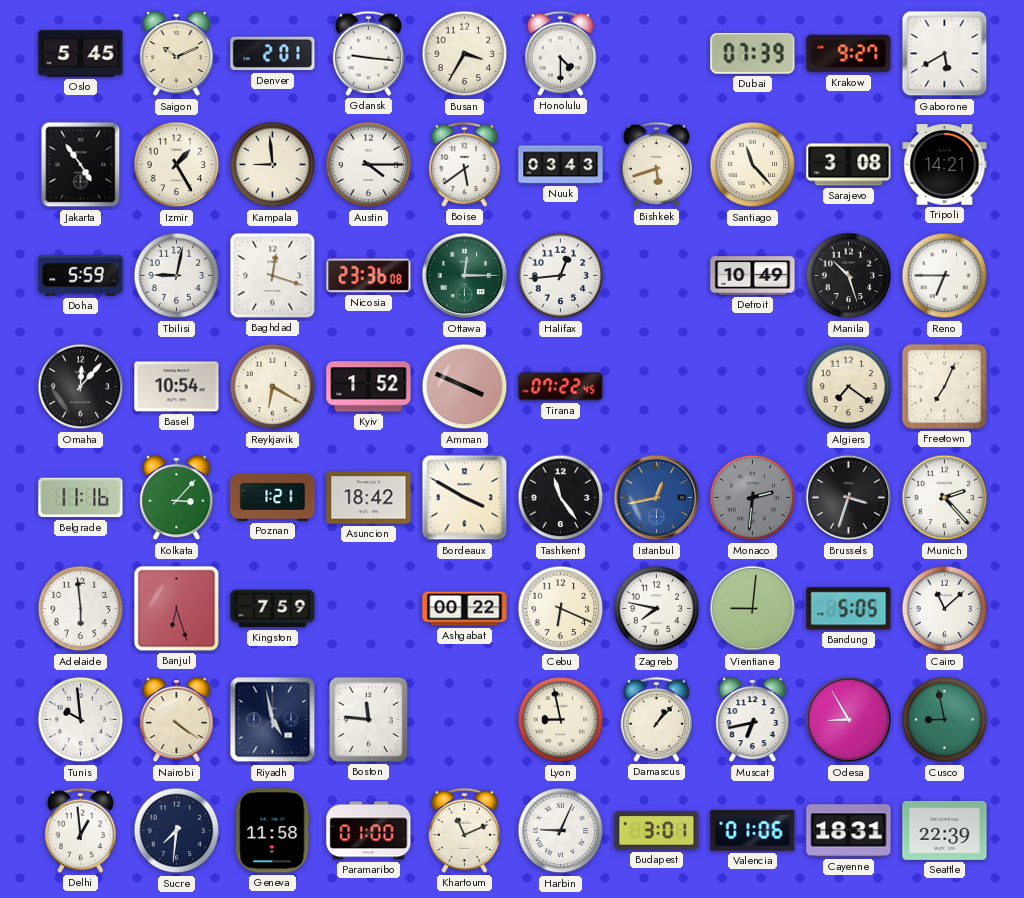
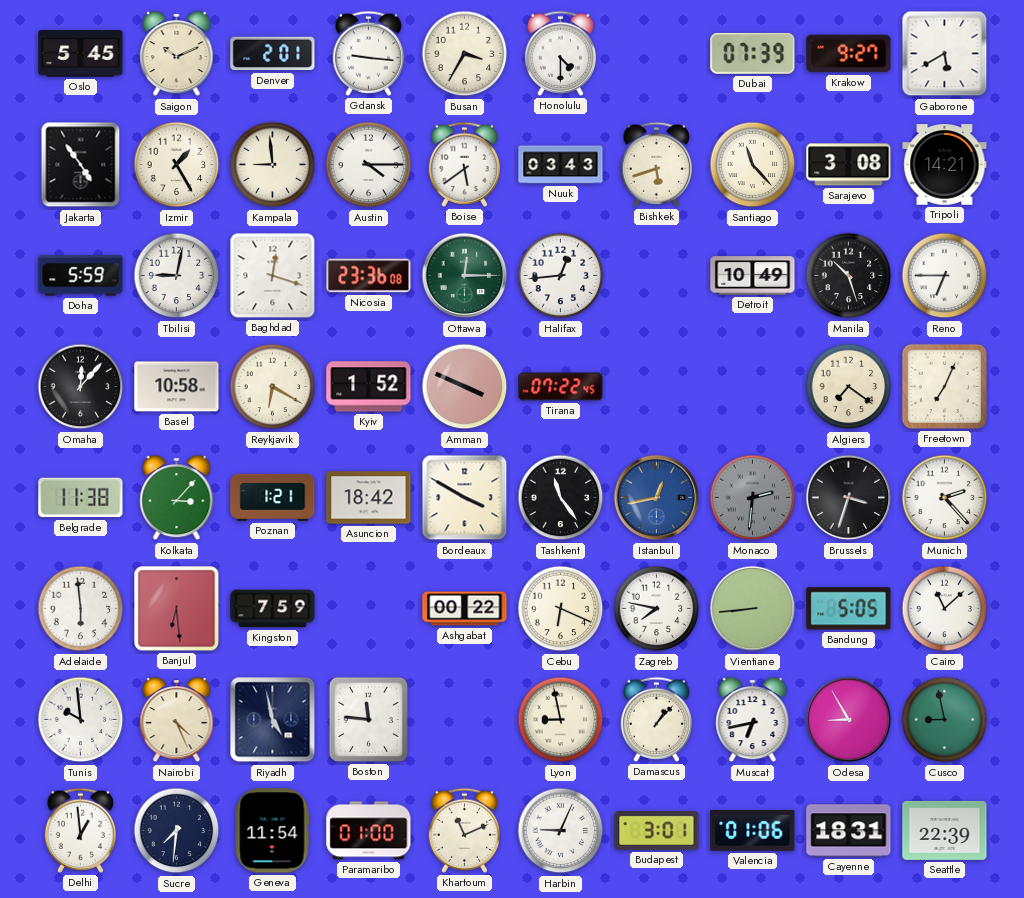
Basel: 10:54 -> 10:58 (177, 387)
Belgrade: 11:16 -> 11:38 (81, 498)
Banjul: 6:27 -> 6:29 (177, 609)
Vientiane: 9:01 -> 8:44 (753, 609)
Nairobi: 4:21 -> 4:26 (177, 720)
Geneva: 11:58 -> 11:54 (273, 831)
